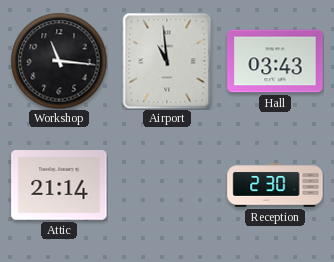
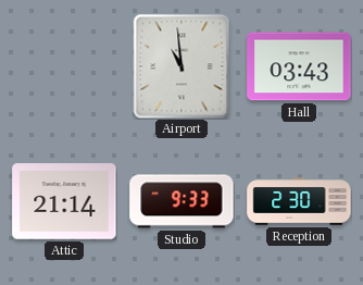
Workshop: 11:16 -> none (59, 61)
Studio: none -> 9:33 (181, 201)
